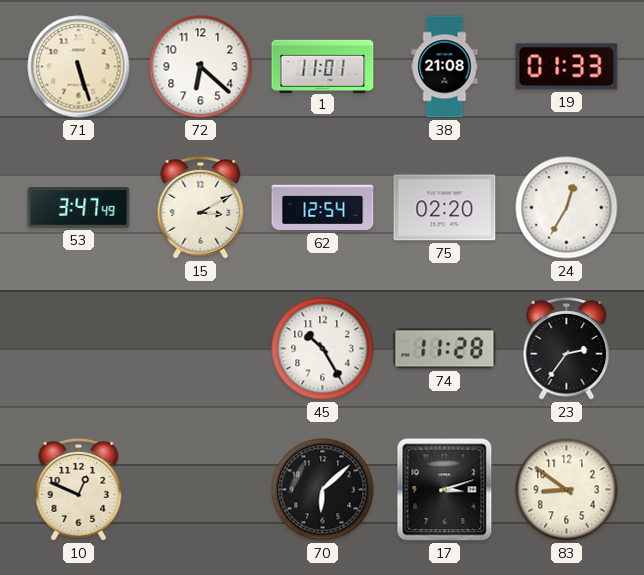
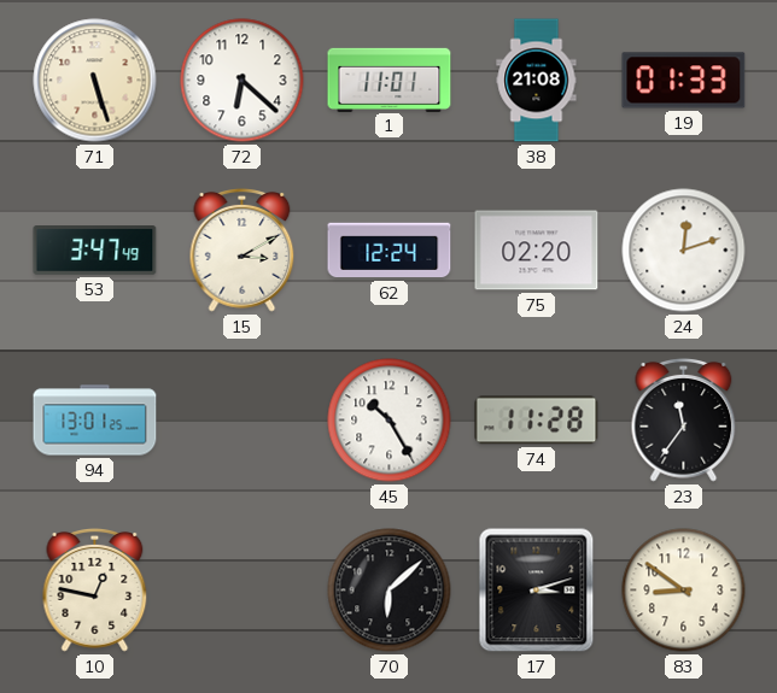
62: 12:54 -> 12:24 (390, 251)
24: 12:35 -> 12:12 (684, 251)
94: none -> 13:01 (95, 421)
23: 2:36 -> 11:36 (684, 421)
10: 12:49 -> 12:47 (95, 591)
